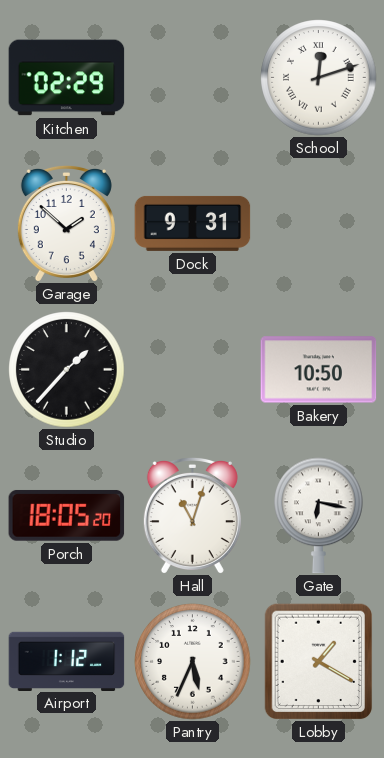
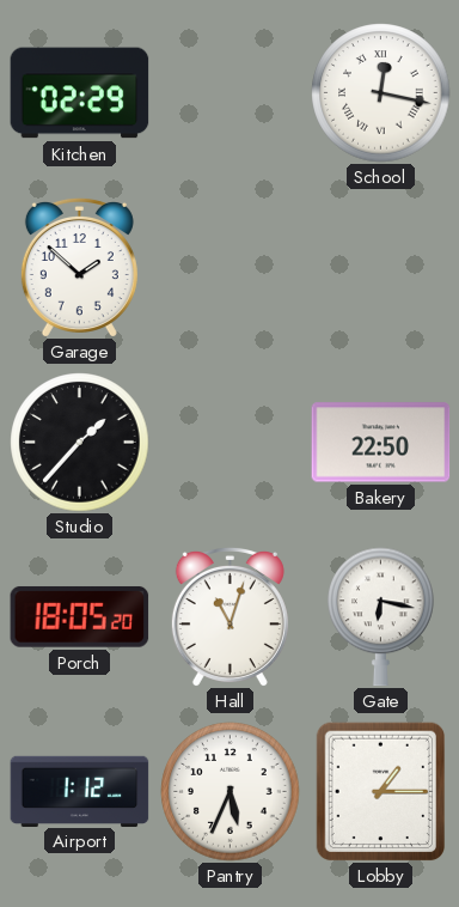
School: 12:12 -> 12:17 (381, 93)
Dock: 9:31 -> none (193, 223)
Bakery: 10:50 -> 22:50 (381, 443)
Lobby: 1:20 -> 1:15 (381, 791)
